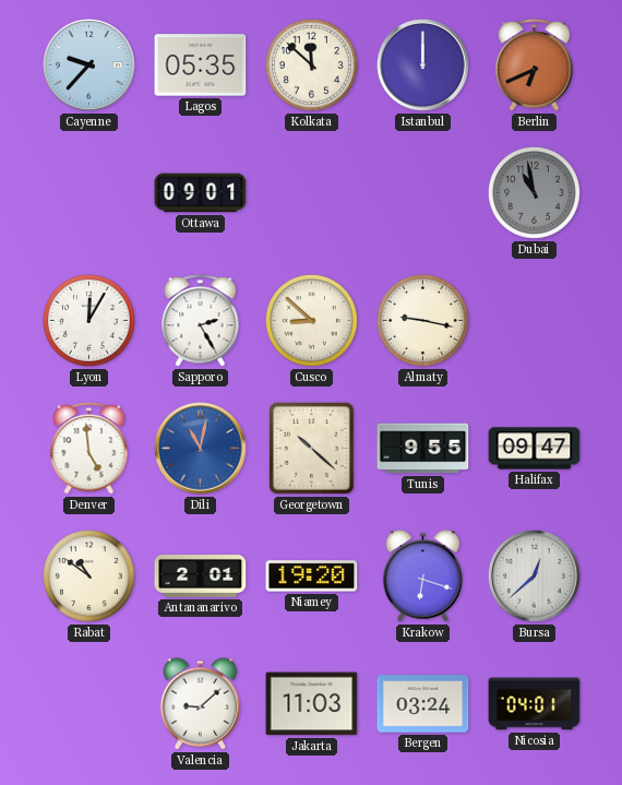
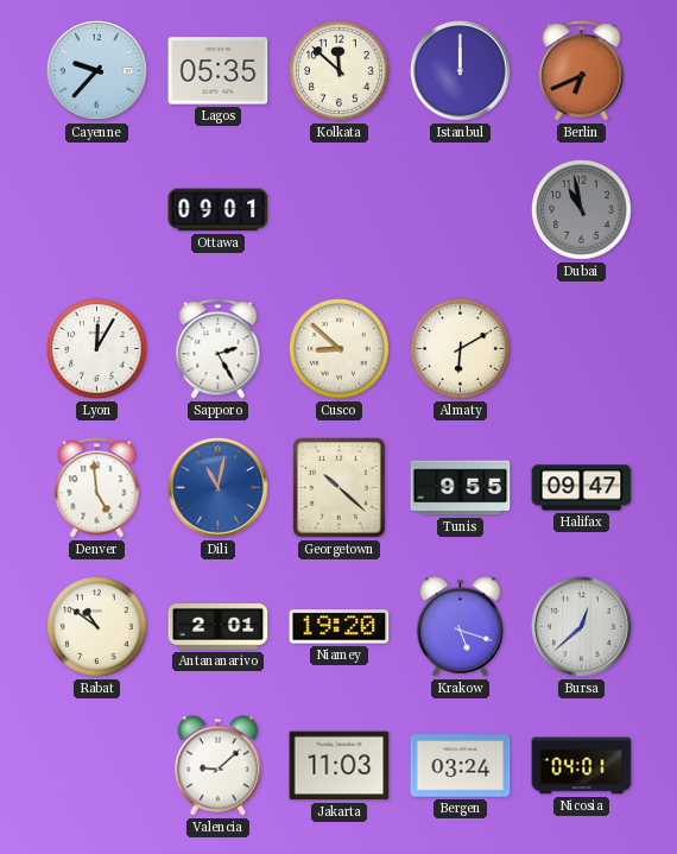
Almaty: 9:17 -> 6:10 (461, 349)
Krakow: 6:18 -> 5:18 (461, 627)
